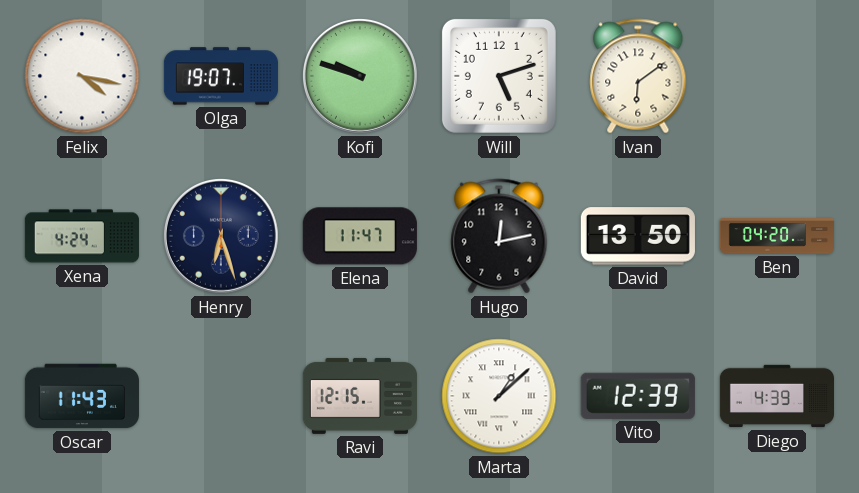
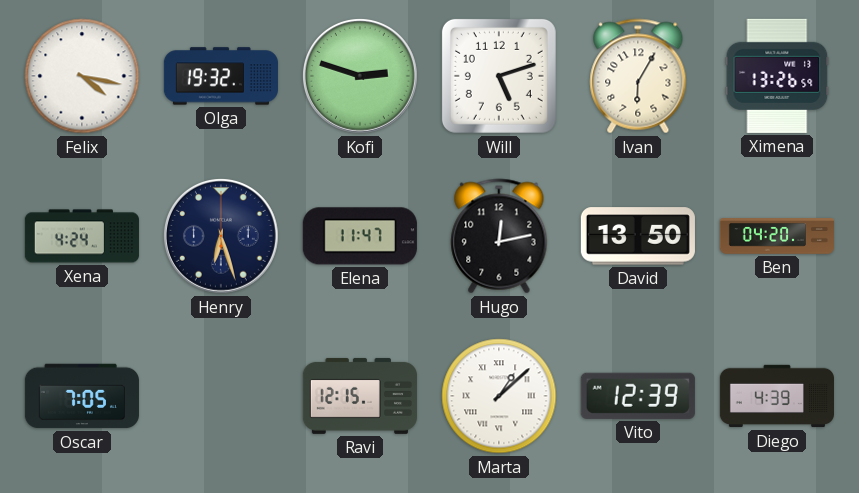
Olga: 19:07 -> 19:32 (221, 76)
Kofi: 9:48 -> 2:48 (360, 76)
Ivan: 6:09 -> 6:05 (638, 76)
Ximena: none -> 13:26 (777, 76)
Oscar: 11:43 -> 7:05 (82, 396)
